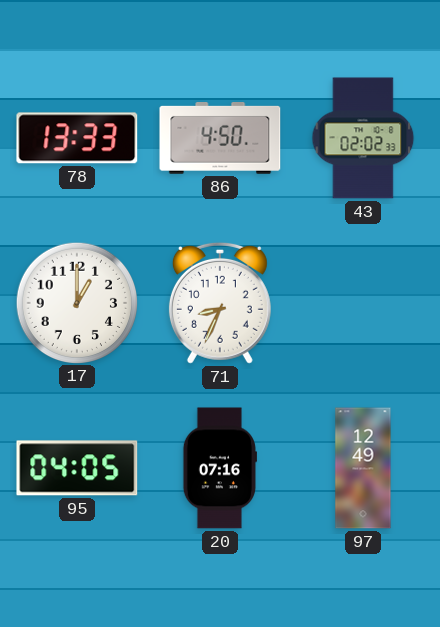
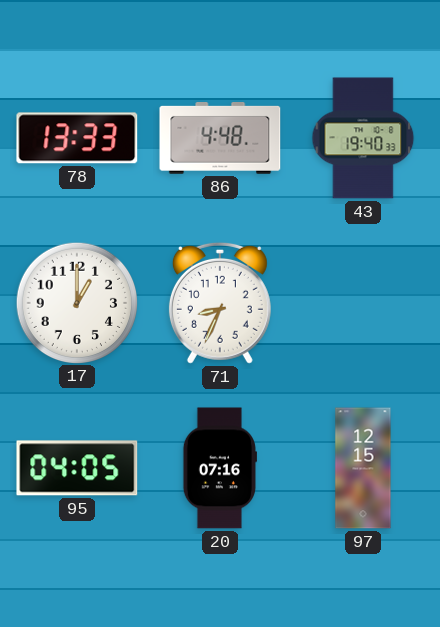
86: 4:50 -> 4:48 (220, 139)
43: 02:02 -> 19:40 (363, 138)
97: 12:49 -> 12:15 (363, 468)
